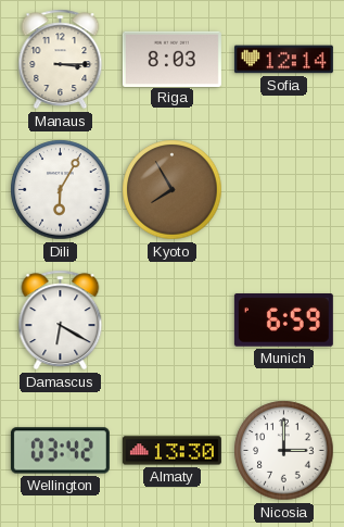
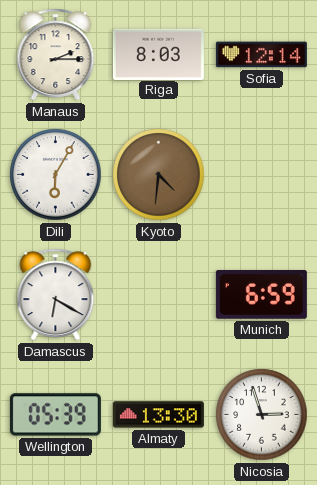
Manaus: 3:15 -> 2:15 (56, 55)
Kyoto: 7:55 -> 4:31 (159, 175)
Wellington: 03:42 -> 05:39 (55, 415)
Nicosia: 3:00 -> 2:57 (262, 415)
